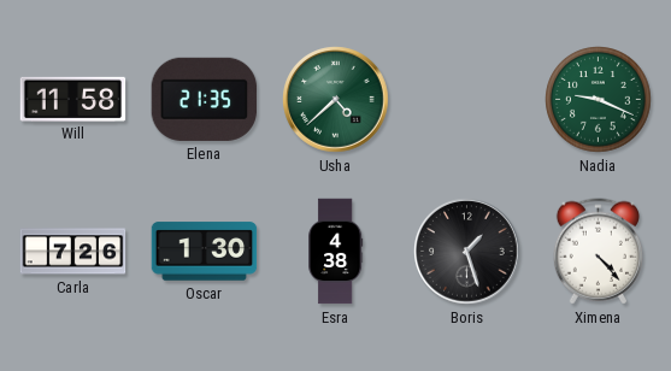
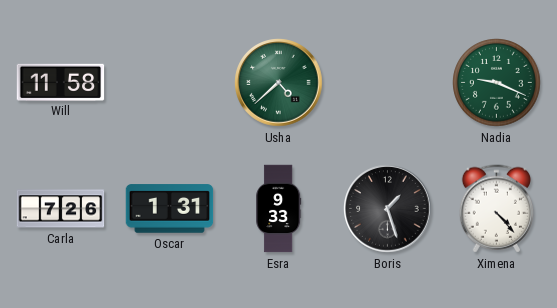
Elena: 21:35 -> none (205, 99)
Oscar: 1:30 -> 1:31 (170, 209)
Esra: 4:38 -> 9:33 (279, 209)
